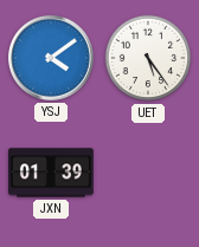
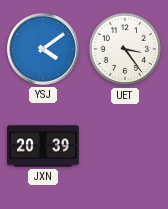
UET: 5:24 -> 3:24 (125, 49)
JXN: 01:39 -> 20:39 (44, 146)
